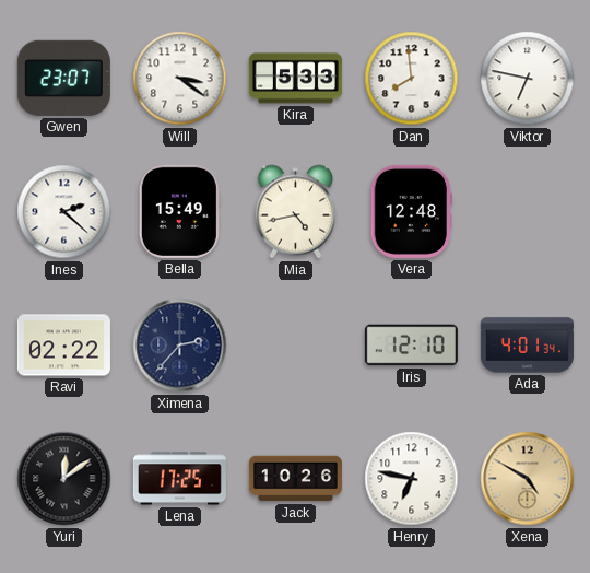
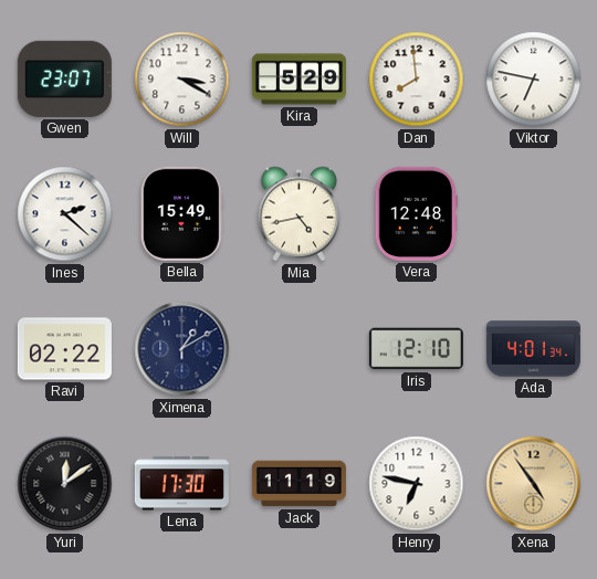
Will: 3:21 -> 3:20 (182, 80)
Kira: 5:33 -> 5:29 (298, 80)
Ximena: 2:37 -> 1:10 (182, 349)
Lena: 17:25 -> 17:30 (181, 484)
Jack: 10:26 -> 11:19 (298, 484)
Xena: 4:50 -> 4:54 (534, 484)
